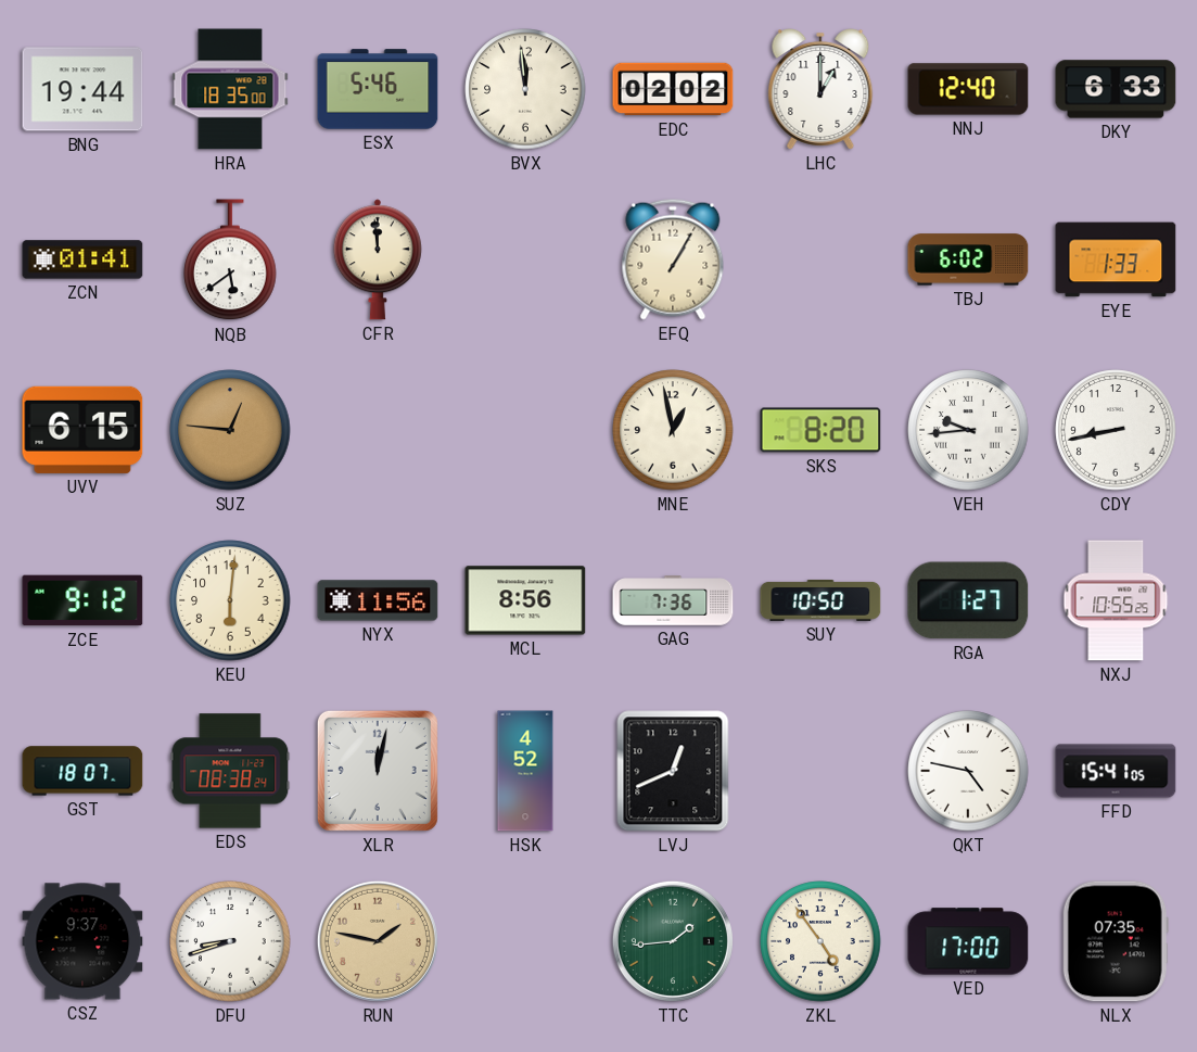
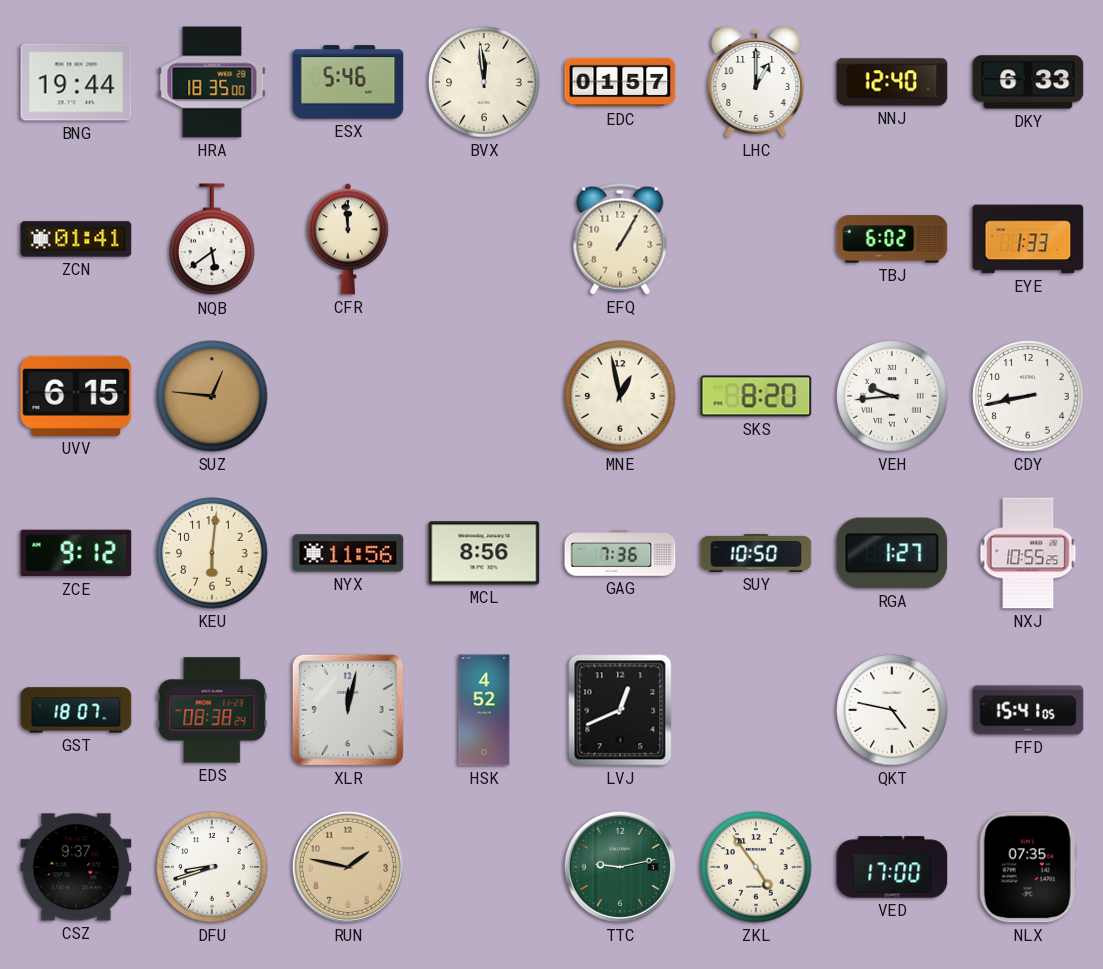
EDC: 02:02 -> 01:57 (620, 82)
TTC: 1:44 -> 9:13 (620, 867)
